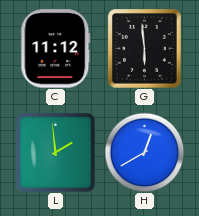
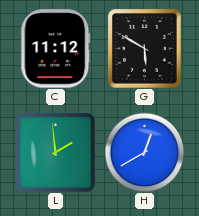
G: 5:59 -> 5:50 (145, 49)
